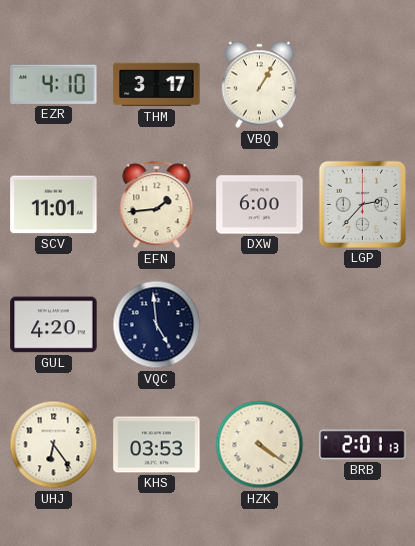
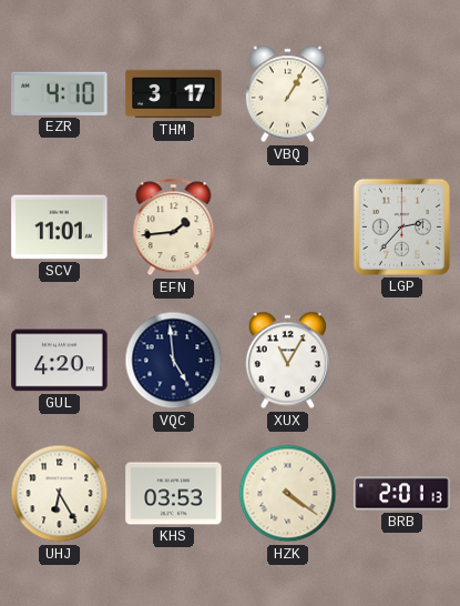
DXW: 6:00 -> none (260, 205)
XUX: none -> 11:05 (287, 361)
UHJ: 6:24 -> 6:25 (60, 494)
